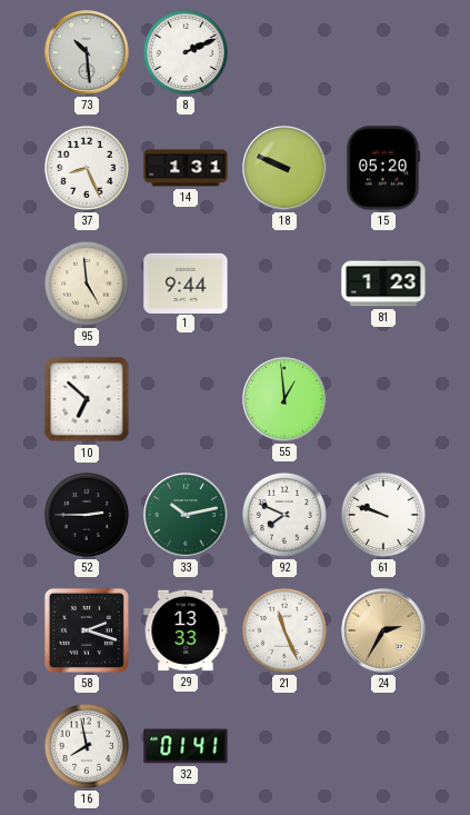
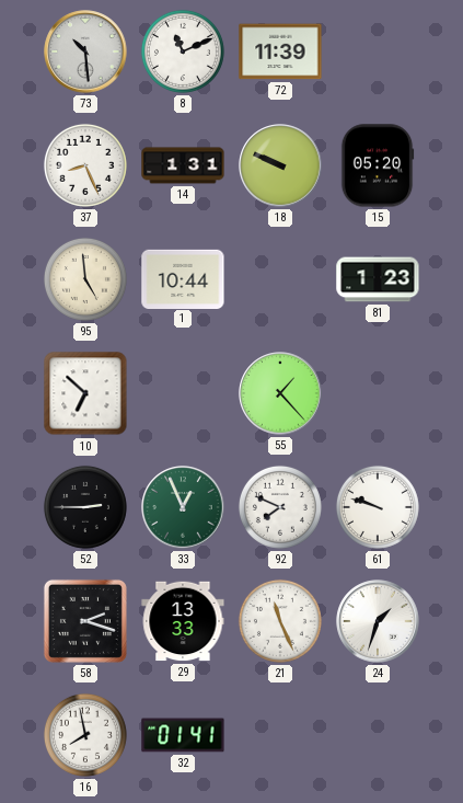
8: 2:11 -> 11:11 (183, 51)
72: none -> 11:39 (280, 51)
1: 9:44 -> 10:44 (183, 278)
55: 12:59 -> 1:23 (280, 393)
33: 10:13 -> 12:56 (183, 507)
24: 2:35 -> 1:33 (378, 621)
24 dial: champagne -> white (378, 621)
